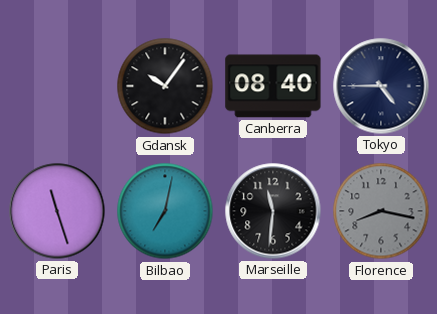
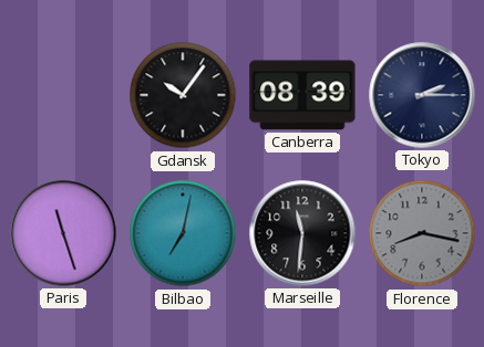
Canberra: 08:40 -> 08:39 (302, 95)
Tokyo: 4:45 -> 2:15 (422, 95)
